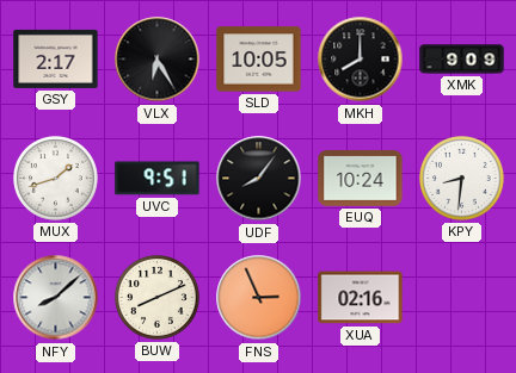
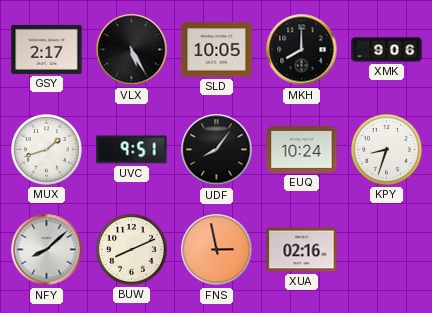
VLX: 6:25 -> 5:25 (132, 50)
XMK: 9:09 -> 9:06 (387, 50)
KPY: 8:31 -> 8:33 (387, 150)
FNS: 2:56 -> 2:58 (217, 250)
